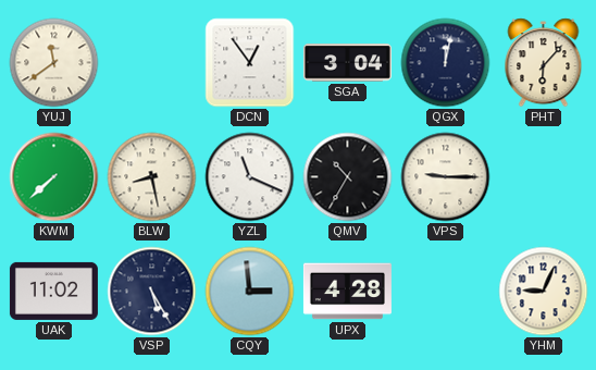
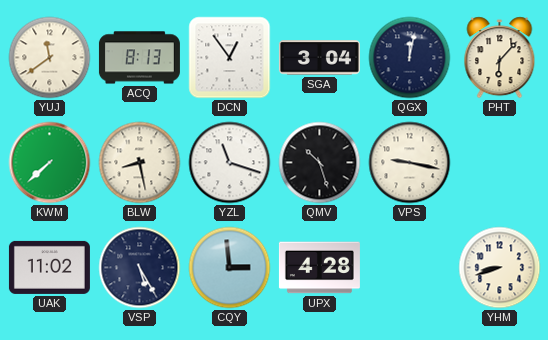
ACQ: none -> 8:13 (139, 58)
YZL: 11:19 -> 11:18 (230, 163)
QMV: 10:35 -> 10:27 (320, 163)
VPS: 9:15 -> 9:17 (410, 163)
YHM: 9:04 -> 8:42 (500, 268)
